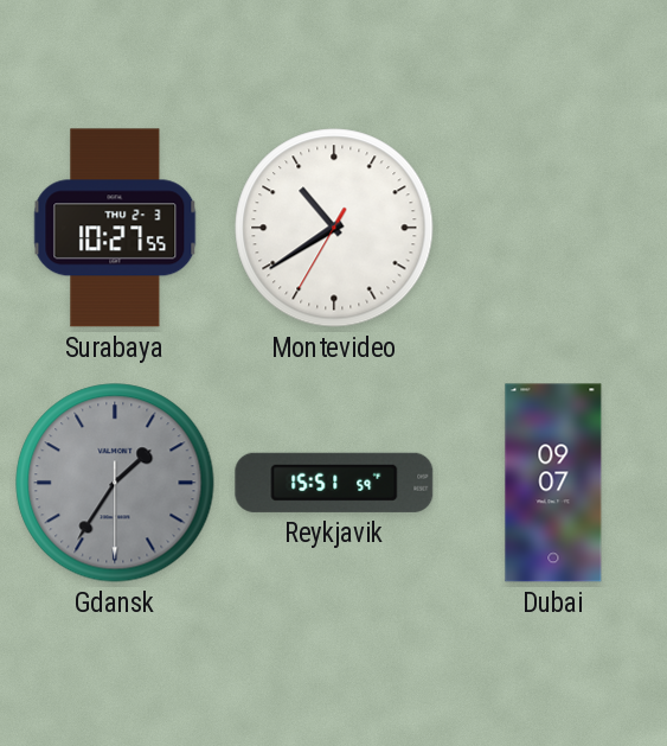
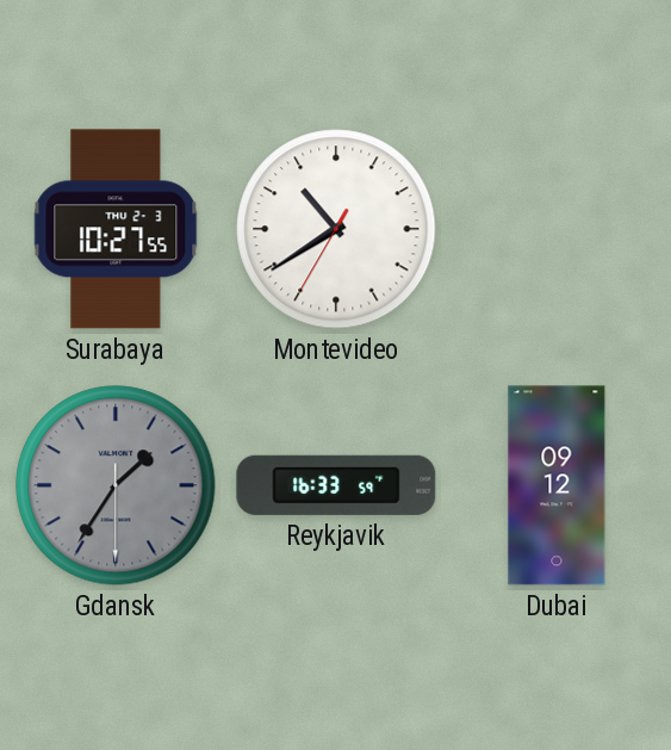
Reykjavik: 15:51 -> 16:33 (336, 485)
Dubai: 09:07 -> 09:12 (557, 485)
